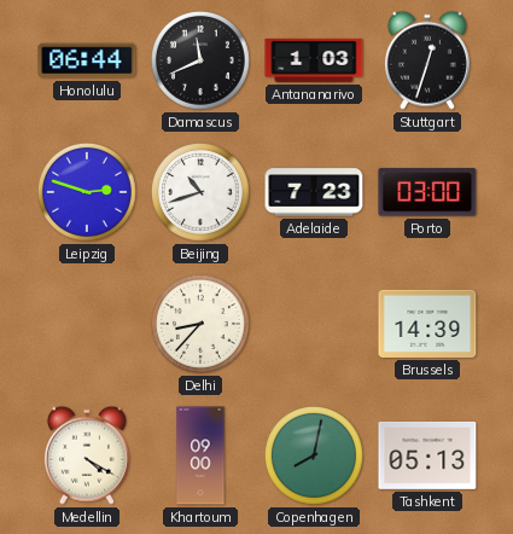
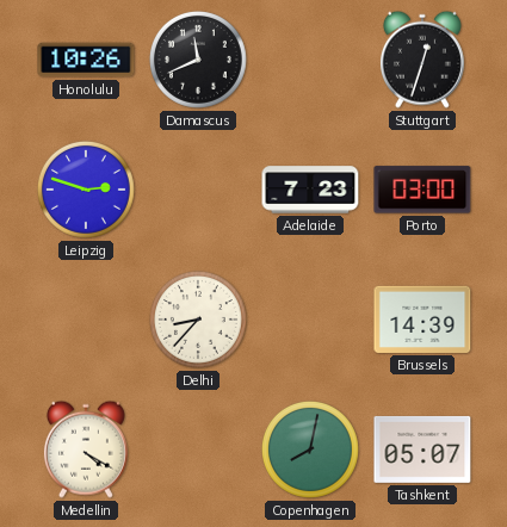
Honolulu: 06:44 -> 10:26 (86, 60)
Antananarivo: 1:03 -> none (314, 60)
Beijing: 10:42 -> none (200, 192)
Khartoum: 09:00 -> none (200, 455)
Tashkent: 05:13 -> 05:07 (422, 449)
